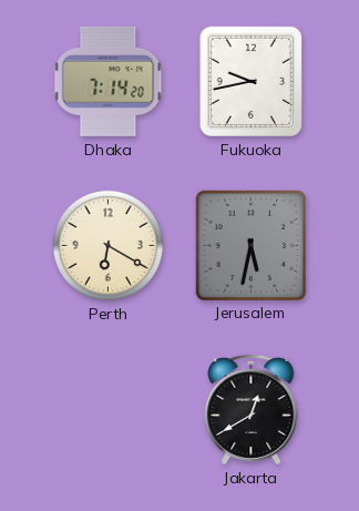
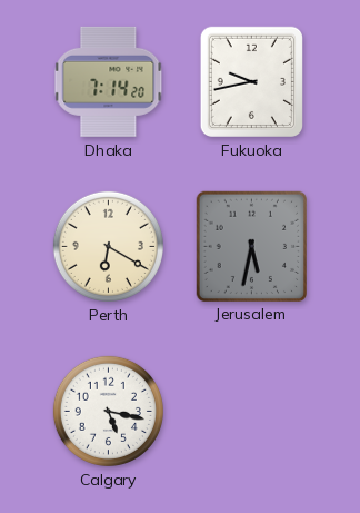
Calgary: none -> 5:17 (108, 411)
Jakarta: 12:40 -> none (252, 409)
